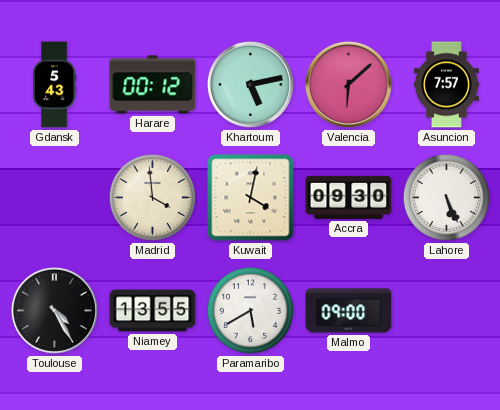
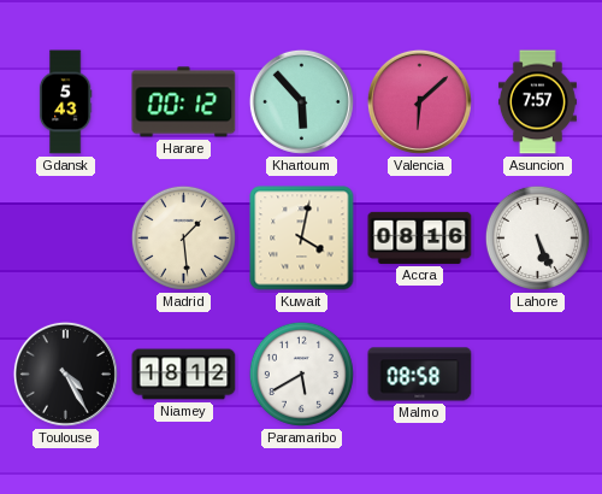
Khartoum: 5:13 -> 5:53 (301, 101)
Madrid: 3:59 -> 1:29 (183, 237)
Accra: 09:30 -> 08:16 (420, 237)
Niamey: 13:55 -> 18:12 (184, 375)
Malmo: 09:00 -> 08:58 (420, 375)
